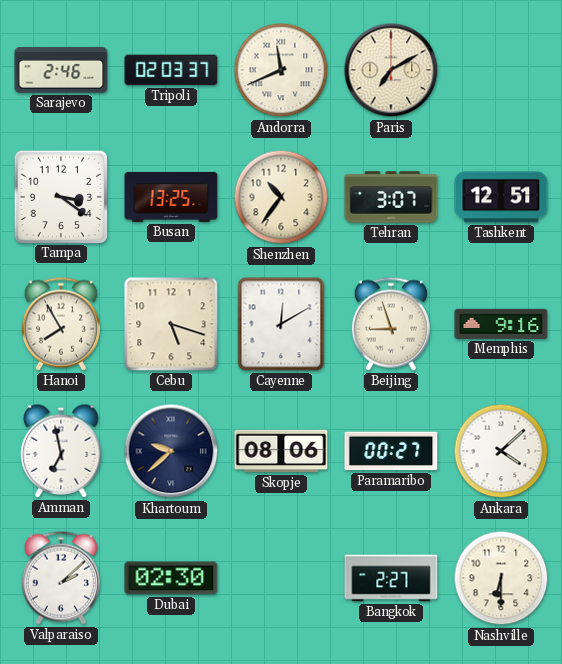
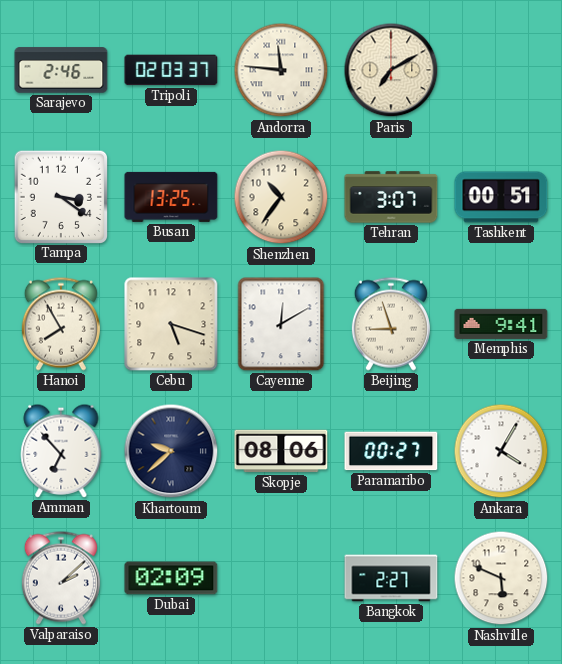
Andorra: 11:41 -> 11:46 (281, 70)
Tashkent: 12:51 -> 00:51 (501, 197)
Memphis: 9:16 -> 9:41 (501, 324)
Amman: 6:58 -> 6:53 (61, 451)
Ankara: 4:08 -> 4:05 (501, 451)
Dubai: 02:30 -> 02:09 (171, 578)
Nashville: 6:30 -> 5:49 (501, 578)
